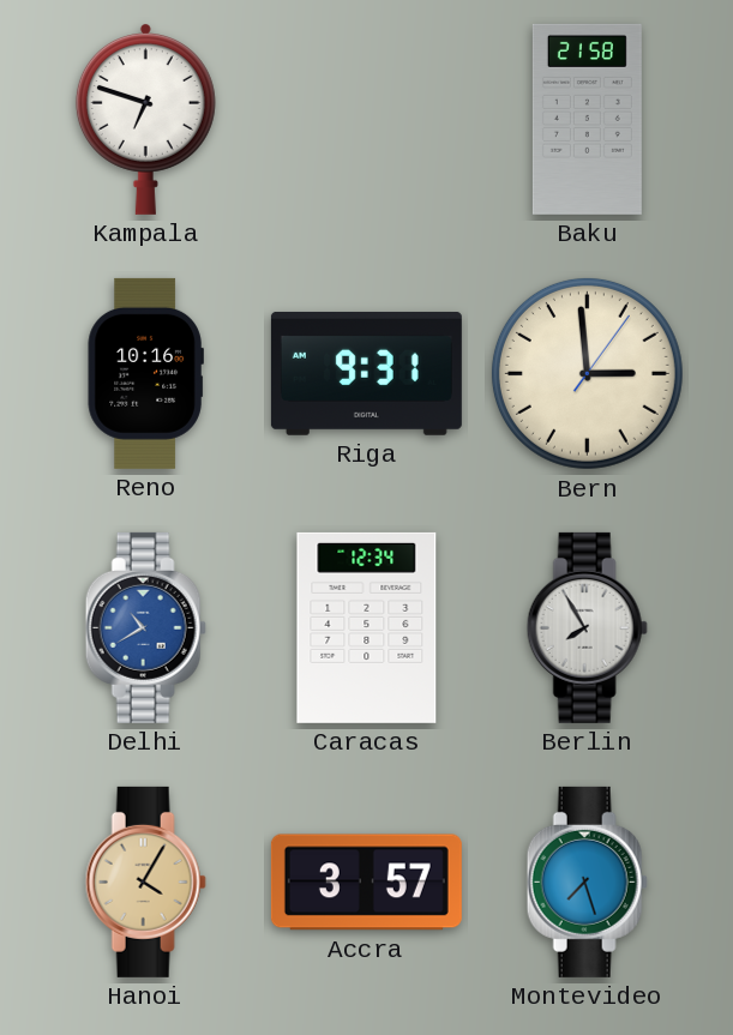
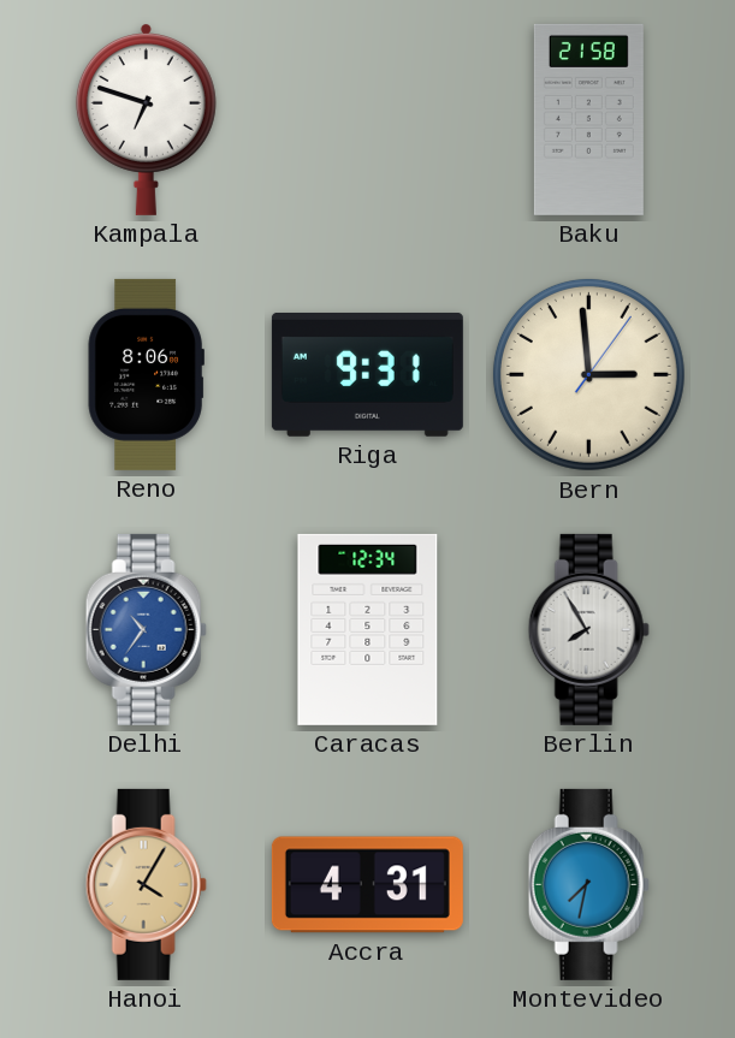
Reno: 10:16 -> 8:06 (146, 374)
Delhi: 10:40 -> 10:36 (146, 629)
Accra: 3:57 -> 4:31 (367, 885)
Montevideo: 7:27 -> 7:32 (588, 884)
